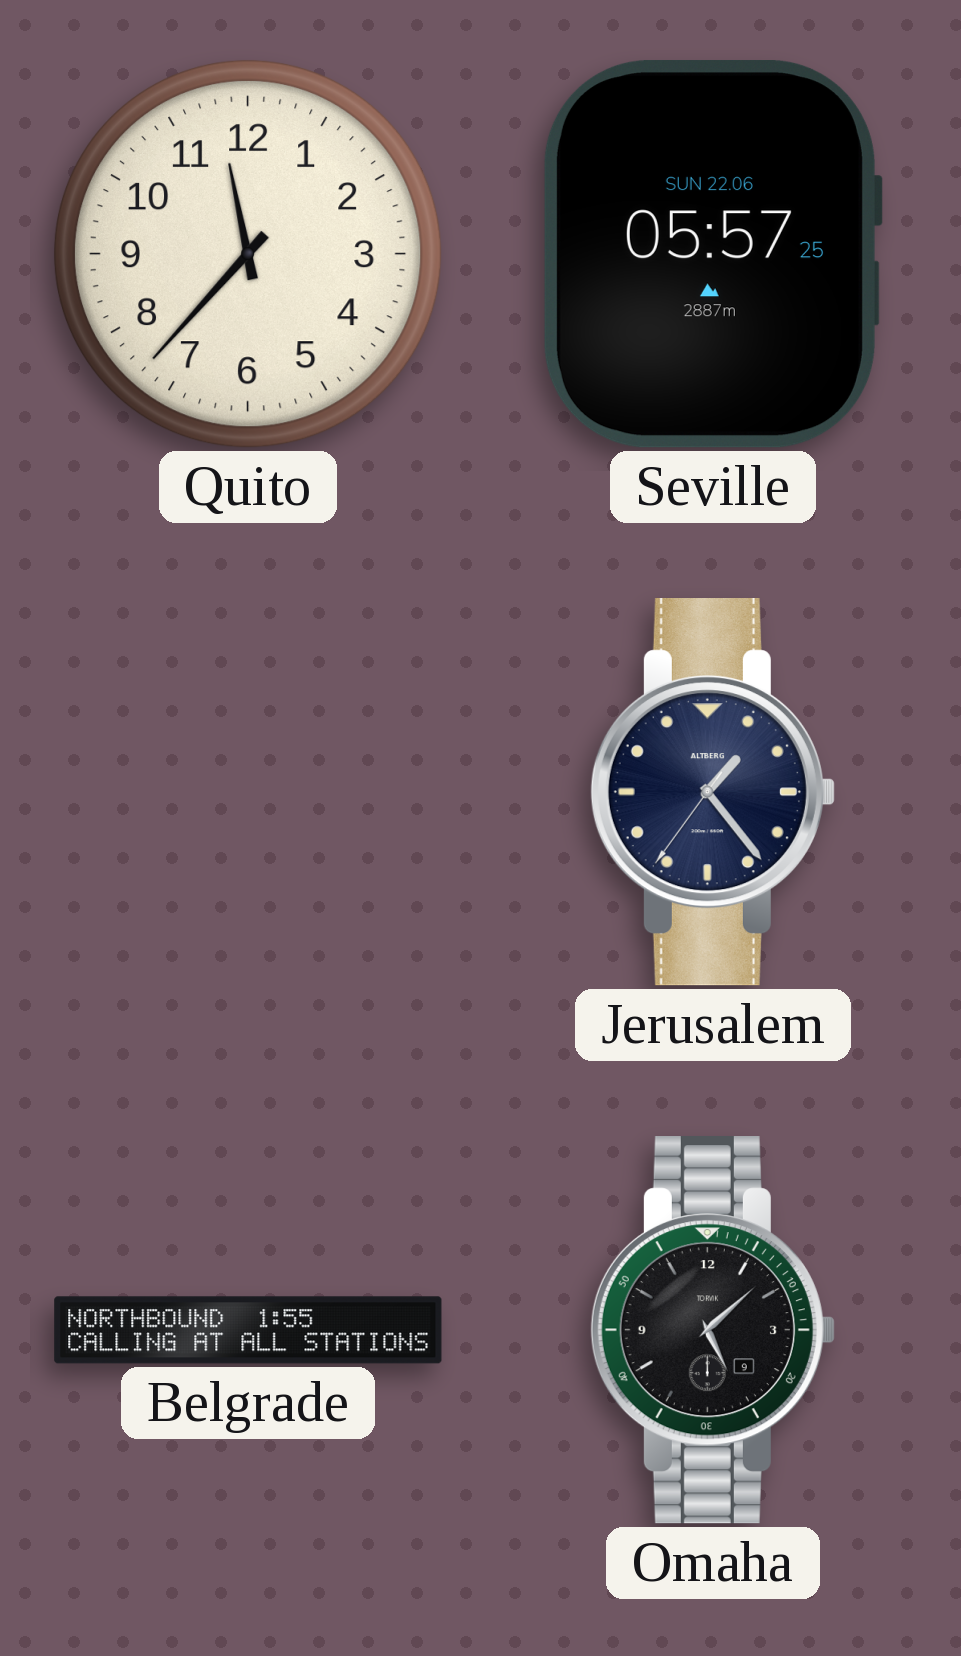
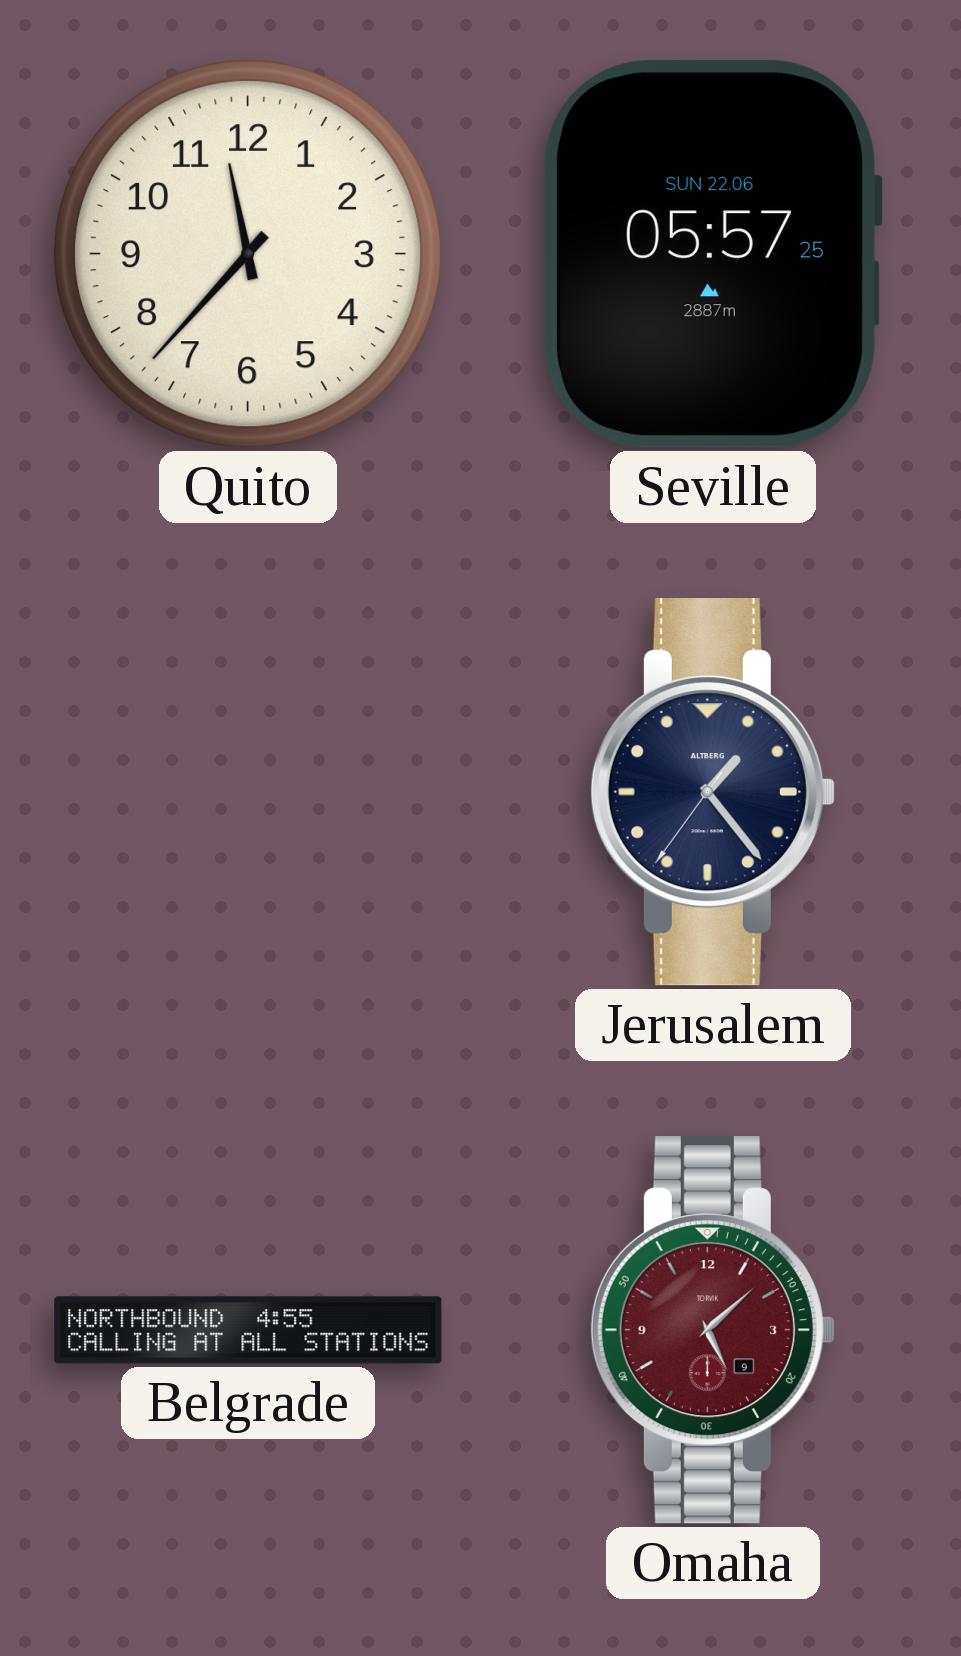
Belgrade: 1:55 -> 4:55 (248, 1330)
Omaha dial: black -> burgundy (713, 1331)
